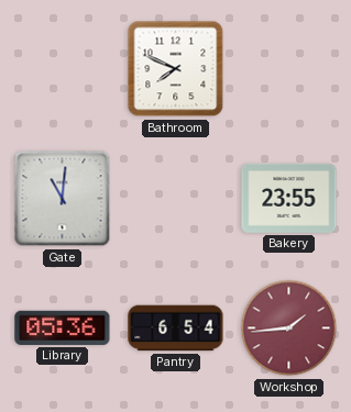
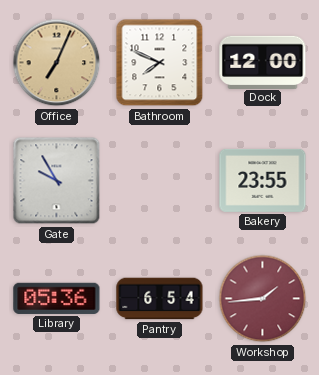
Office: none -> 7:04 (57, 63)
Dock: none -> 12:00 (263, 62)
Gate: 11:01 -> 9:55 (57, 181)
